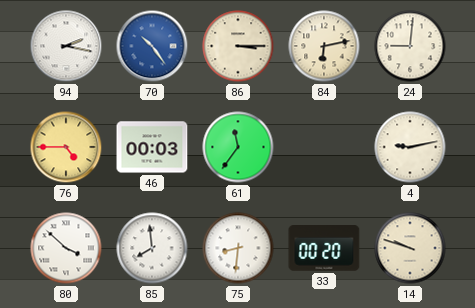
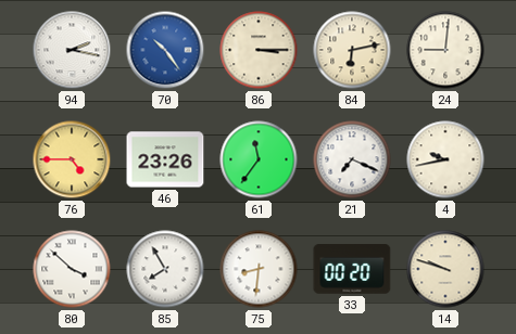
46: 00:03 -> 23:26 (165, 159)
21: none -> 7:19 (352, 159)
4: 9:13 -> 9:43 (445, 159)
85: 7:59 -> 7:55 (165, 269)
